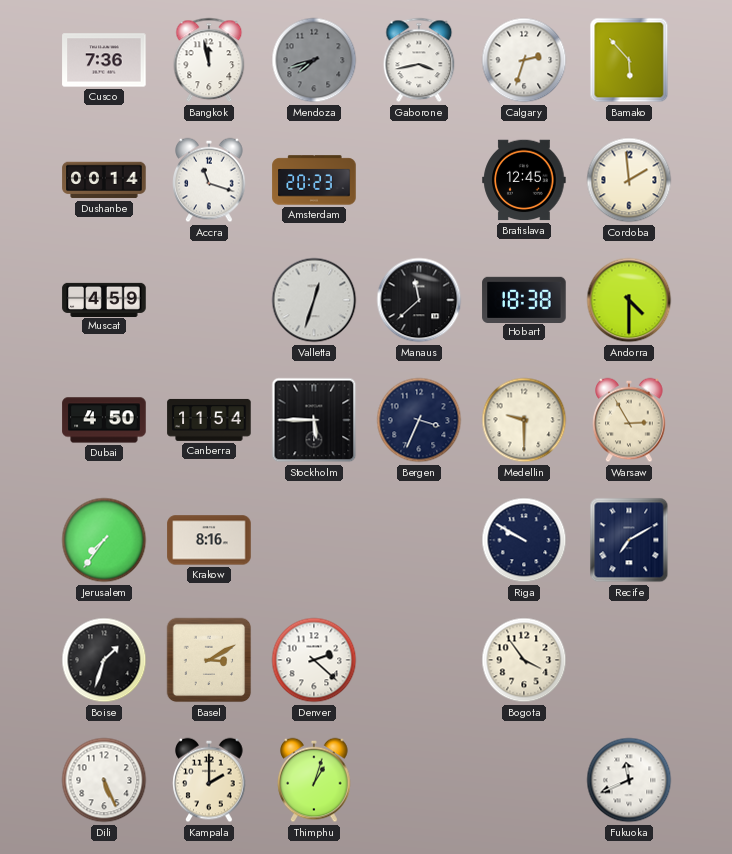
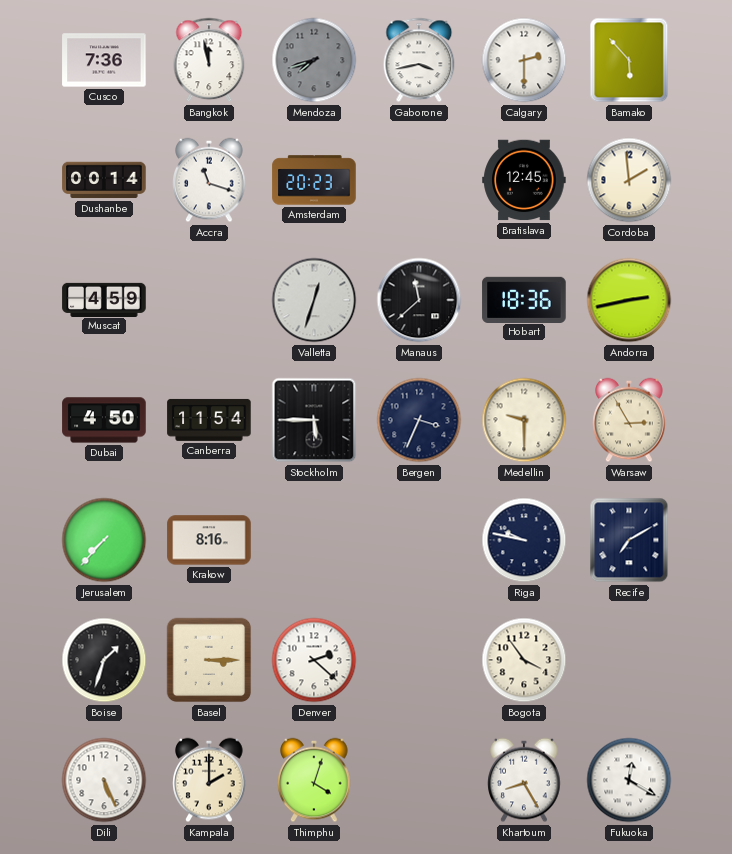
Calgary: 2:33 -> 2:30 (524, 60)
Hobart: 18:38 -> 18:36 (524, 299)
Andorra: 4:30 -> 2:43 (629, 300)
Jerusalem: 7:36 -> 7:37 (104, 540)
Riga: 9:50 -> 9:47 (524, 540)
Basel: 3:10 -> 3:15 (209, 660)
Thimphu: 1:03 -> 4:03 (314, 780)
Khartoum: none -> 8:25 (524, 780)
Fukuoka: 11:41 -> 12:20 (629, 780)
